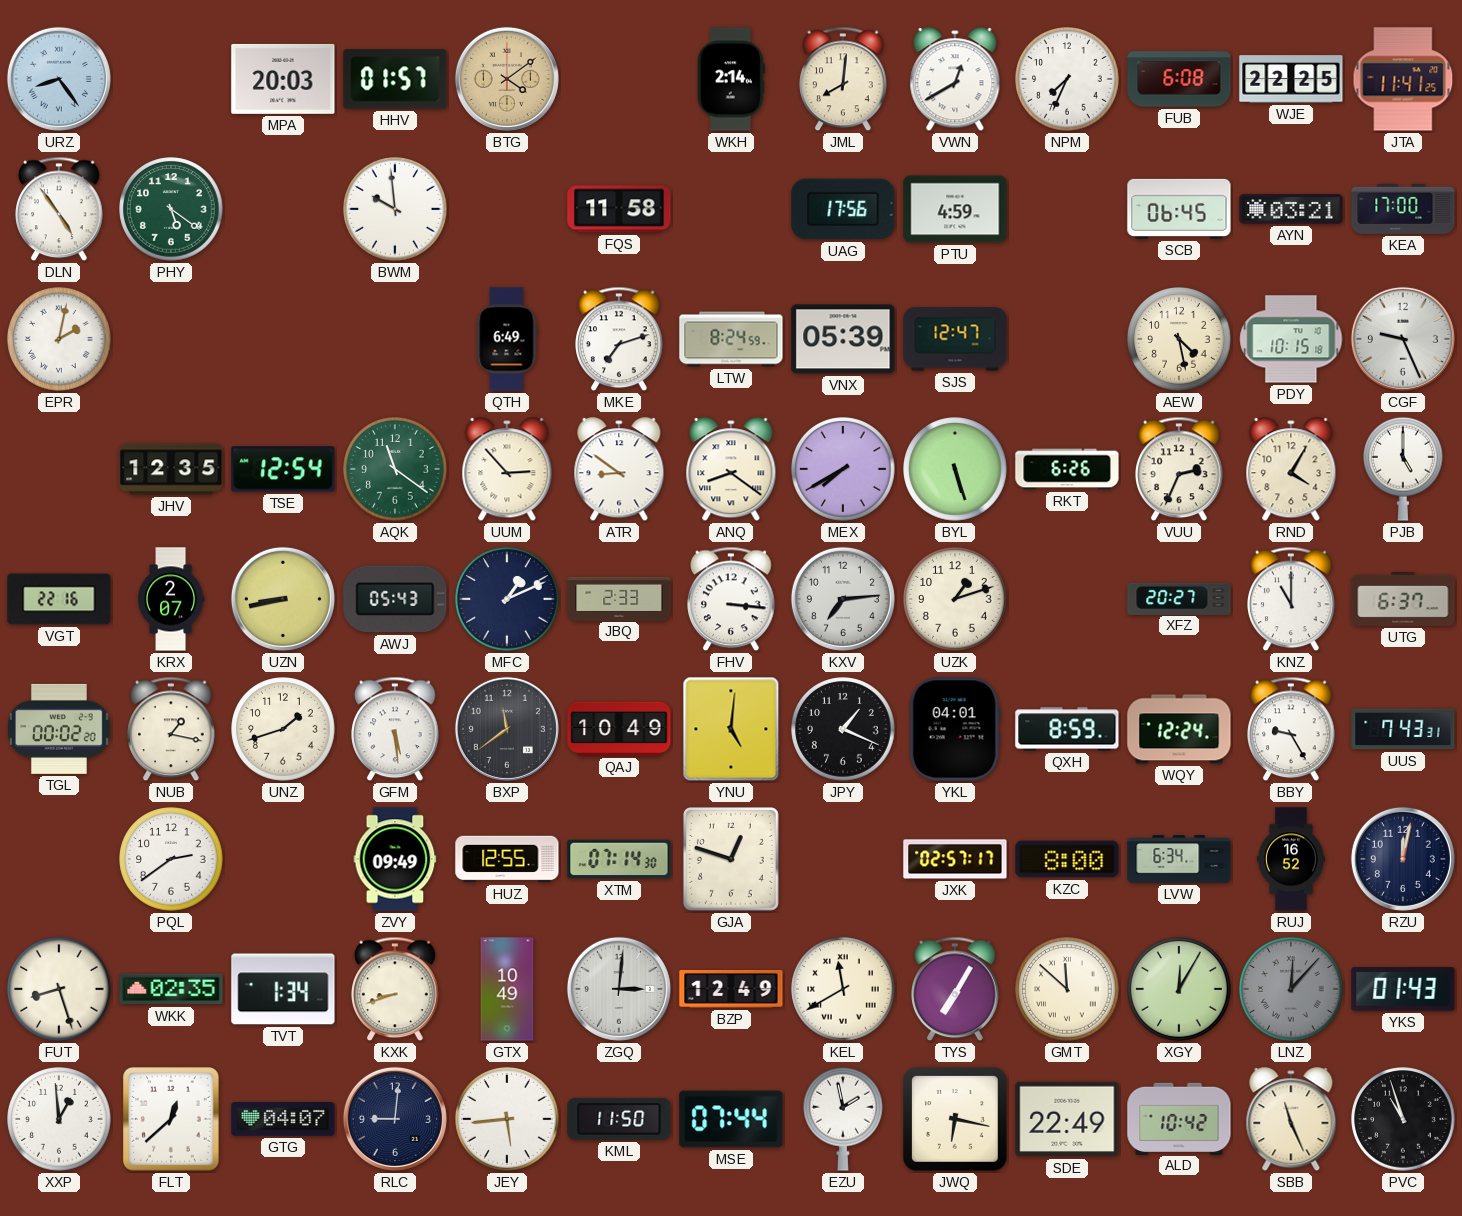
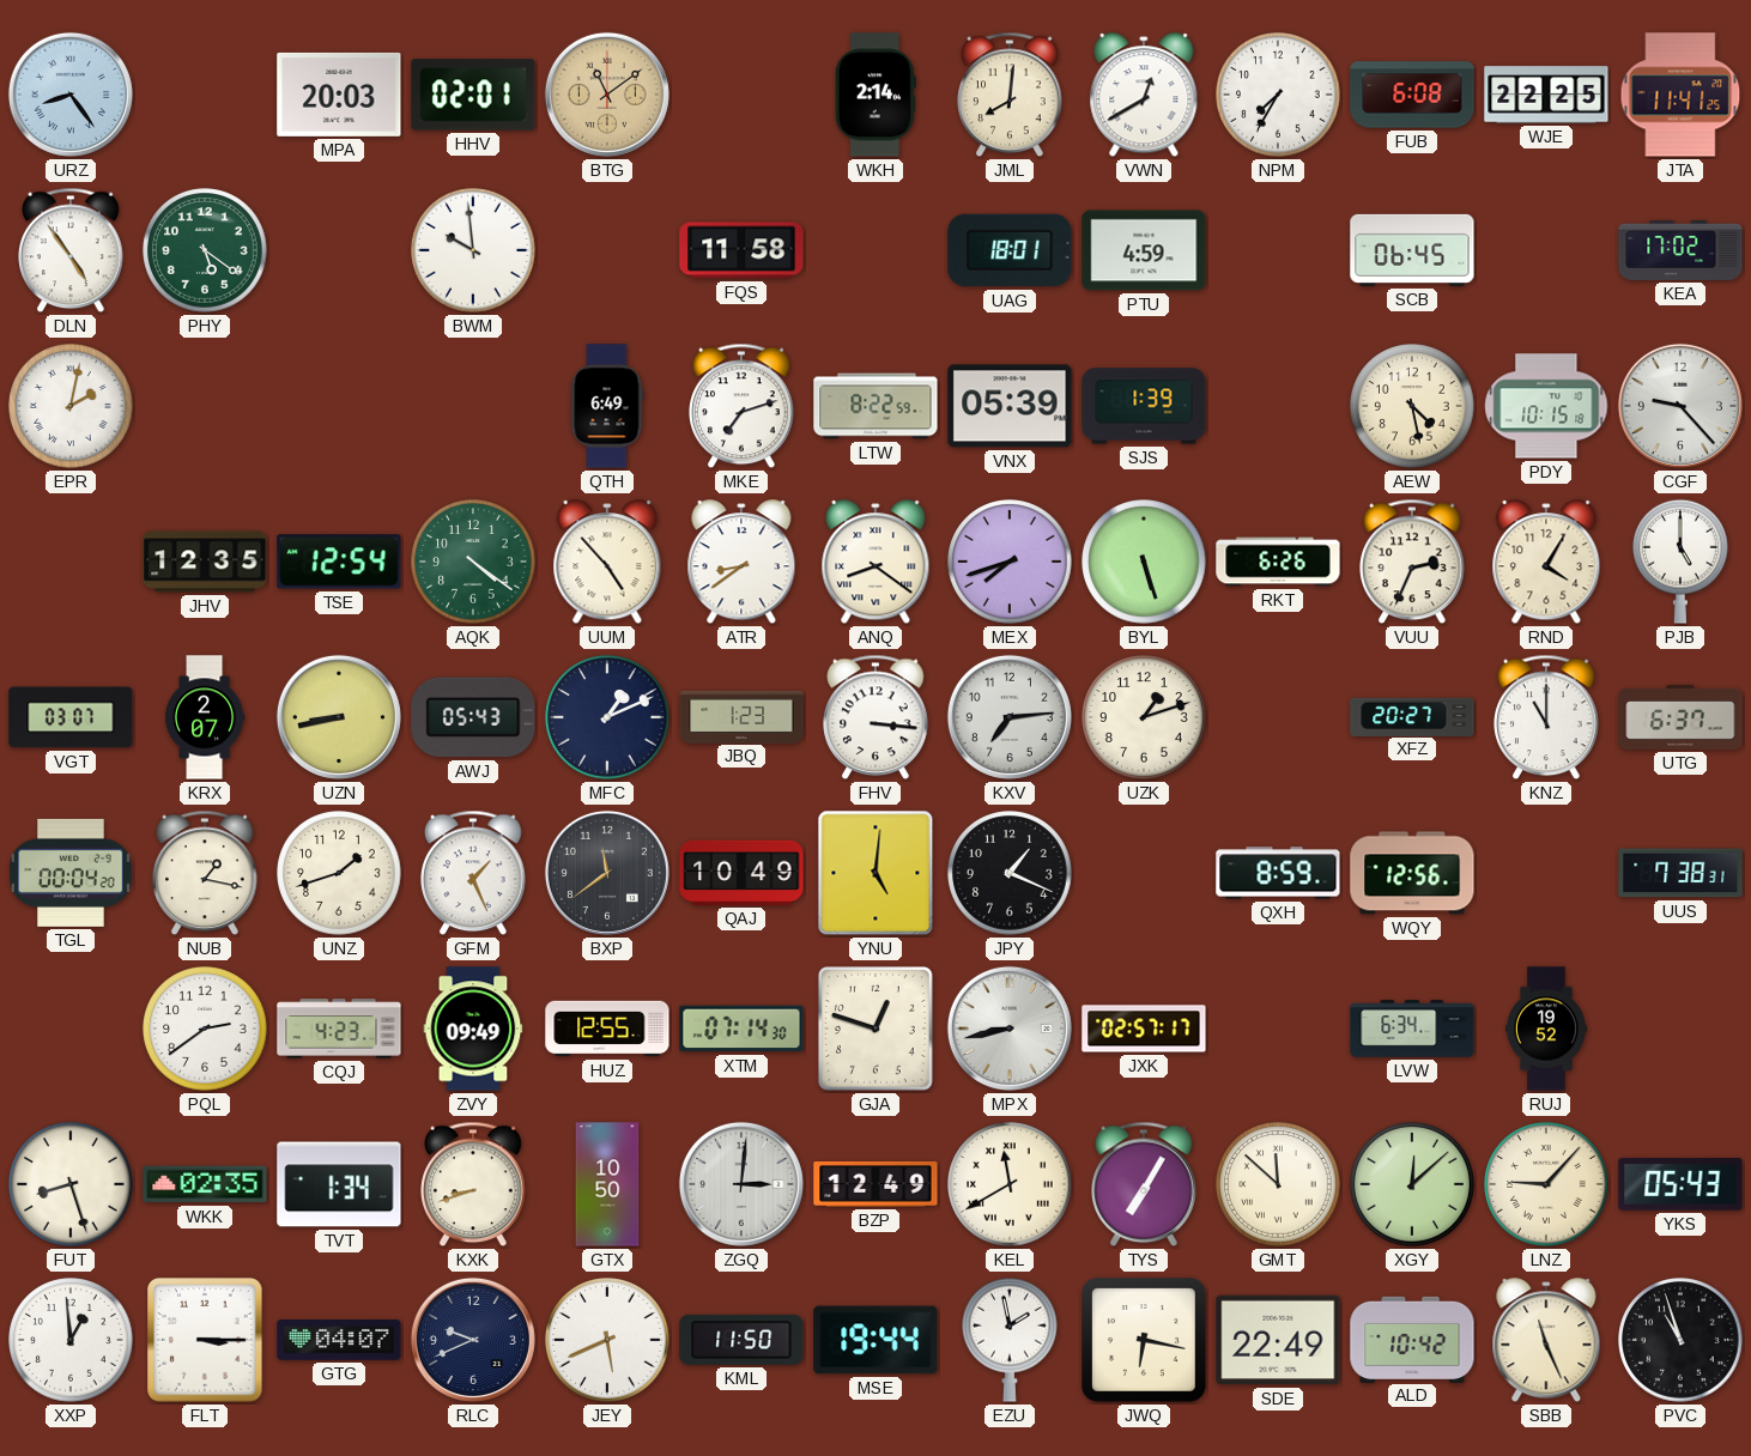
HHV: 01:57 -> 02:01 (473, 95)
BTG: 4:09 -> 11:09 (607, 95)
NPM: 7:34 -> 7:35 (1278, 95)
UAG: 17:56 -> 18:01 (1010, 250)
AYN: 03:21 -> none (1291, 209)
KEA: 17:00 -> 17:02 (1680, 250)
LTW: 8:24 -> 8:22 (875, 406)
SJS: 12:47 -> 1:39 (1144, 406)
CGF: 9:26 -> 9:23 (1680, 406)
AQK: 11:21 -> 4:21 (473, 562)
UUM: 2:53 -> 4:53 (607, 563)
ATR: 8:51 -> 8:39 (741, 563)
MEX: 7:40 -> 7:42 (1010, 562)
VGT: 22:16 -> 03:07 (71, 717)
JBQ: 2:33 -> 1:23 (741, 716)
TGL: 00:02 -> 00:04 (71, 873)
GFM: 5:29 -> 1:26 (473, 873)
YKL: 04:01 -> none (955, 729)
WQY: 12:24 -> 12:56 (1412, 873)
BBY: 9:25 -> none (1291, 729)
UUS: 7:43 -> 7:38 (1680, 873)
CQJ: none -> 4:23 (339, 1029)
MPX: none -> 8:43 (1010, 1029)
KZC: 8:00 -> none (1067, 859)
RUJ: 16:52 -> 19:52 (1546, 1029)
RZU: 12:02 -> none (1403, 859)
GTX: 10:49 -> 10:50 (607, 1184)
XGY: 12:05 -> 12:08 (1412, 1184)
LNZ: 12:07 -> 9:07 (1546, 1184)
LNZ dial: grey -> cream (1546, 1184)
YKS: 01:43 -> 05:43 (1680, 1184)
FLT: 12:38 -> 3:15 (205, 1340)
RLC: 9:01 -> 9:41 (473, 1340)
JEY: 5:44 -> 5:41 (607, 1340)
MSE: 07:44 -> 19:44 (875, 1340)
